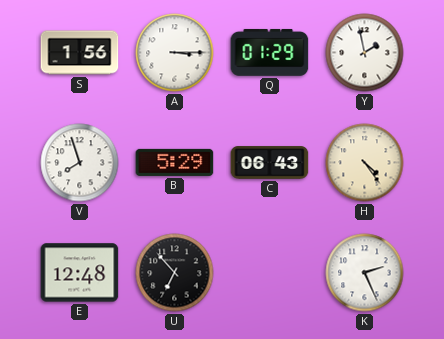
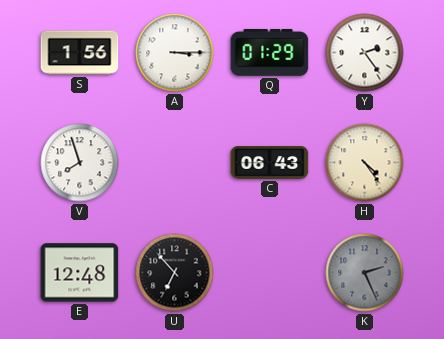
Y: 1:58 -> 2:24 (365, 53)
B: 5:29 -> none (175, 162)
K dial: white -> grey (365, 273)
